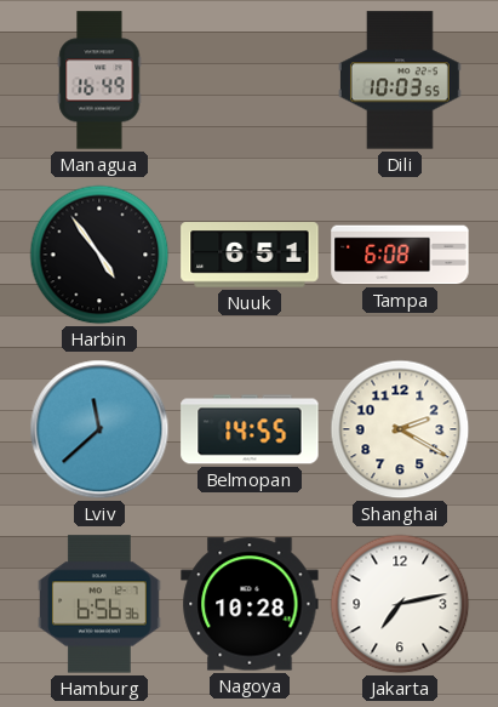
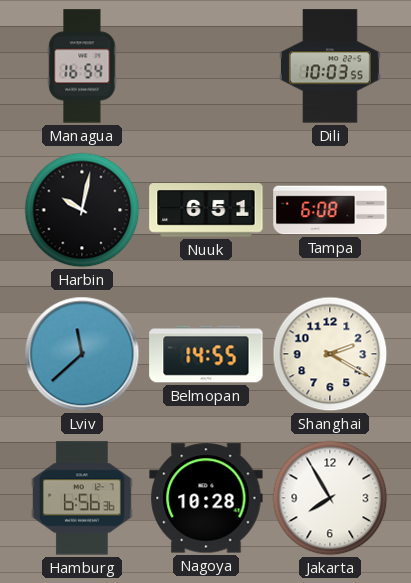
Managua: 16:49 -> 16:54 (82, 66)
Harbin: 4:54 -> 10:02 (82, 210)
Jakarta: 7:13 -> 7:55 (330, 498)
